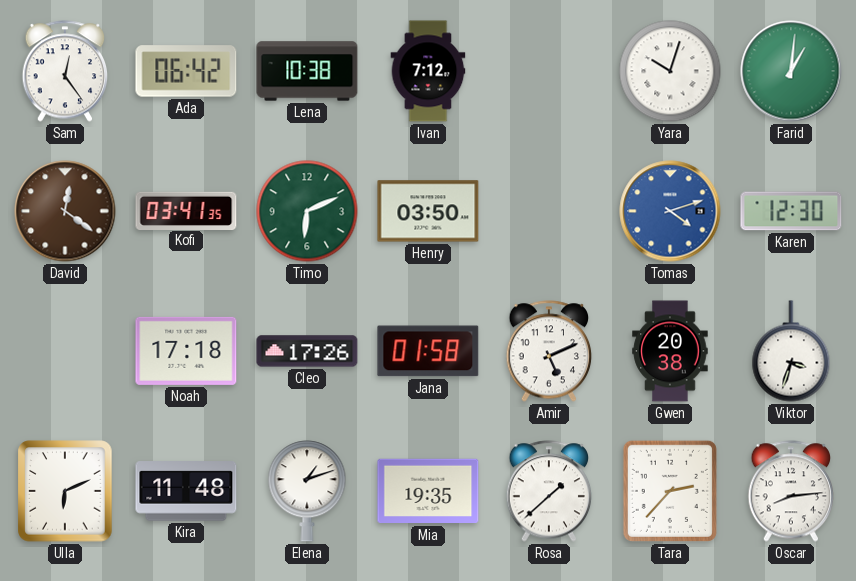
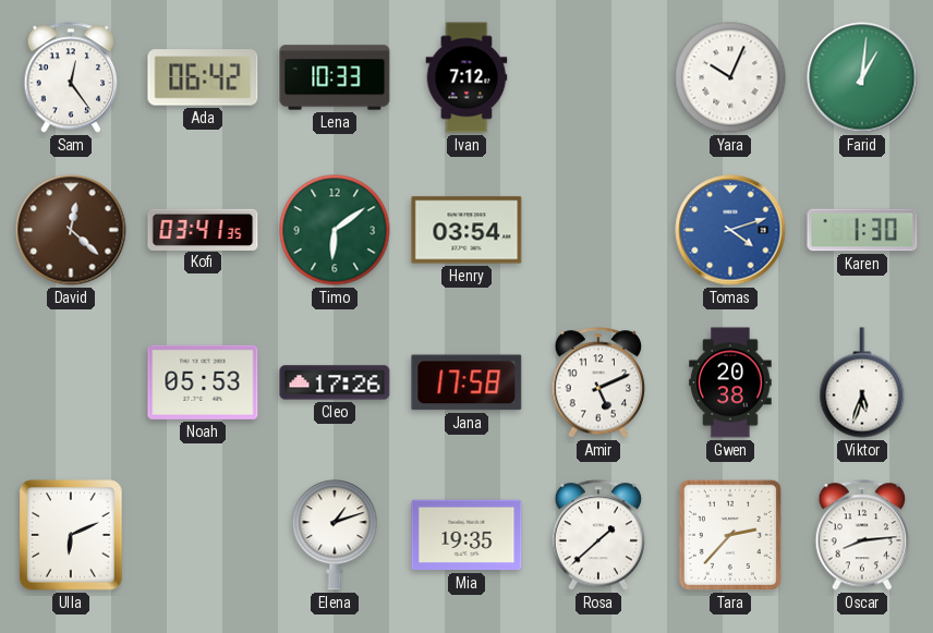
Lena: 10:38 -> 10:33 (335, 77)
Yara: 10:03 -> 10:04 (730, 77)
David: 12:21 -> 12:22 (71, 230)
Timo: 6:11 -> 6:09 (335, 230)
Henry: 03:50 -> 03:54 (466, 230)
Karen: 12:30 -> 1:30 (862, 230)
Noah: 17:18 -> 05:53 (203, 382)
Jana: 01:58 -> 17:58 (466, 382)
Viktor: 3:33 -> 5:33 (862, 382)
Kira: 11:48 -> none (186, 491)
